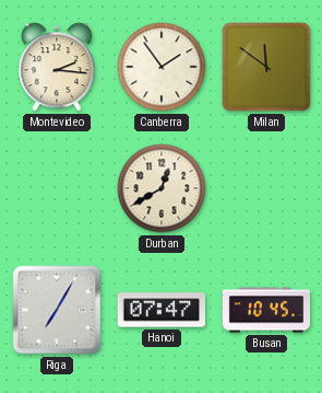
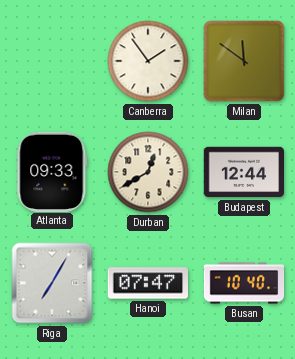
Montevideo: 2:16 -> none (57, 67)
Atlanta: none -> 09:33 (52, 171)
Budapest: none -> 12:44 (243, 172)
Busan: 10:45 -> 10:40 (244, 283)
